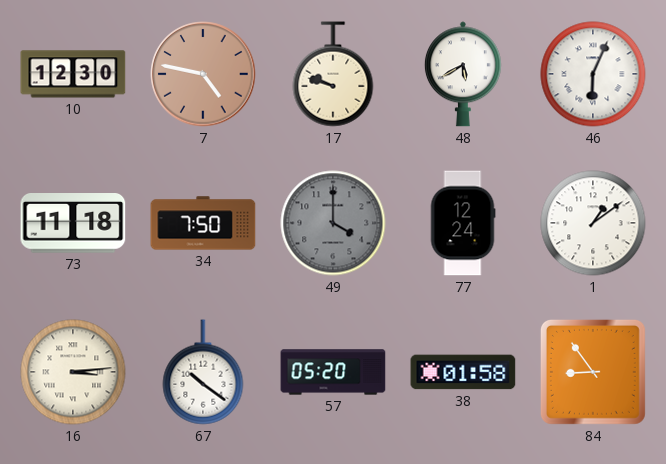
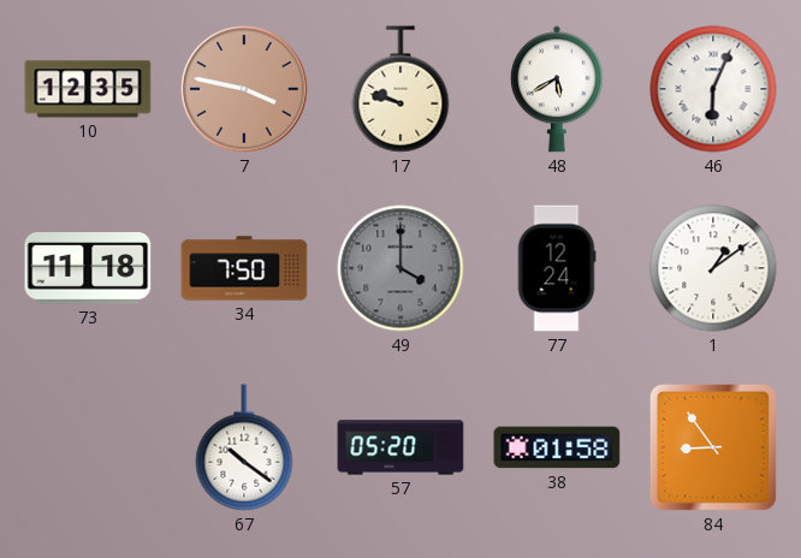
10: 12:30 -> 12:35 (88, 89)
7: 4:47 -> 3:47 (244, 89)
16: 3:14 -> none (73, 372)
